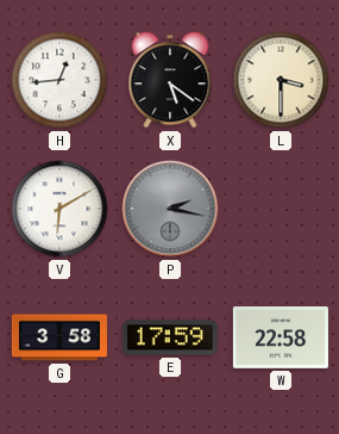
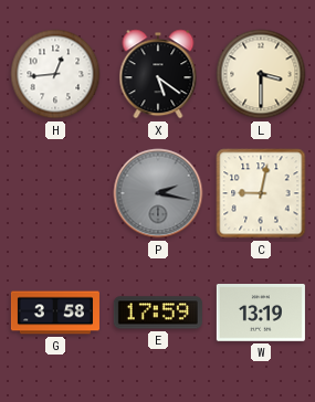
V: 6:10 -> none (59, 209)
C: none -> 9:02 (261, 193)
W: 22:58 -> 13:19 (261, 314)
